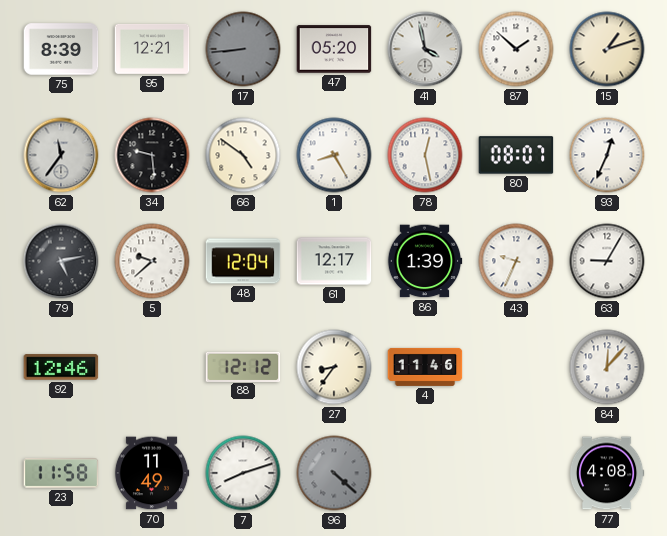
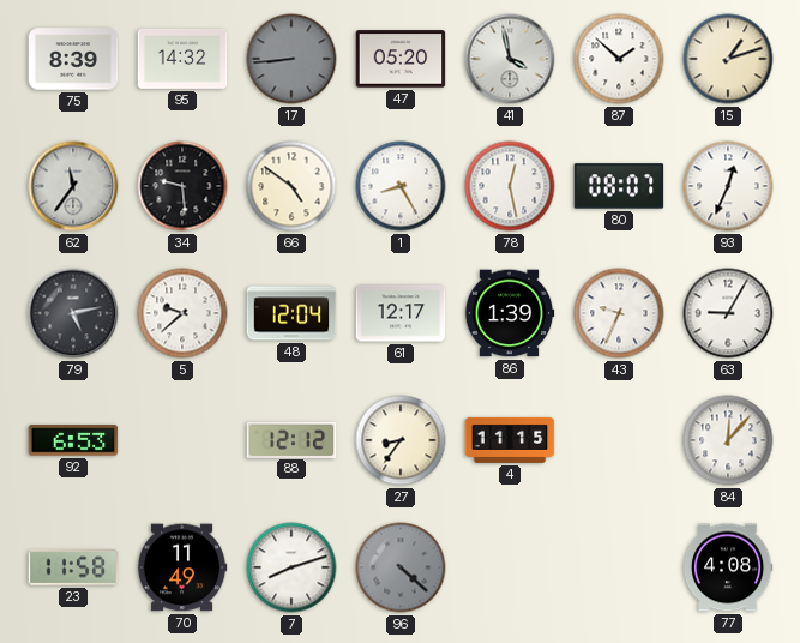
95: 12:21 -> 14:32 (182, 59)
92: 12:46 -> 6:53 (73, 440)
4: 11:46 -> 11:15 (510, 440)
